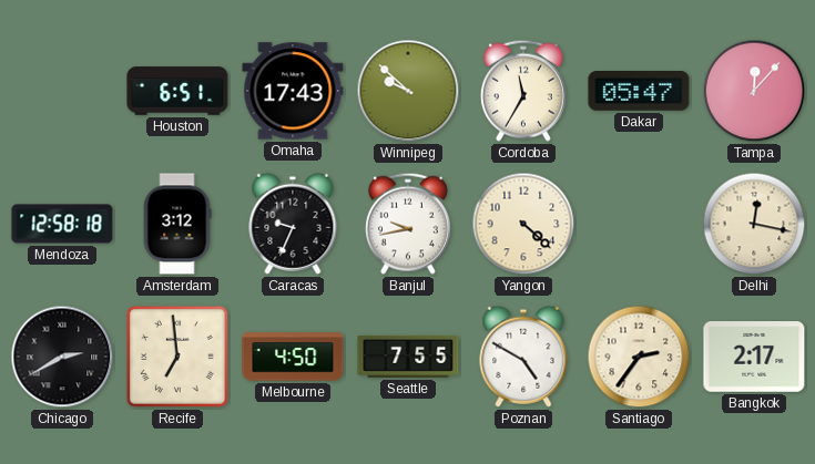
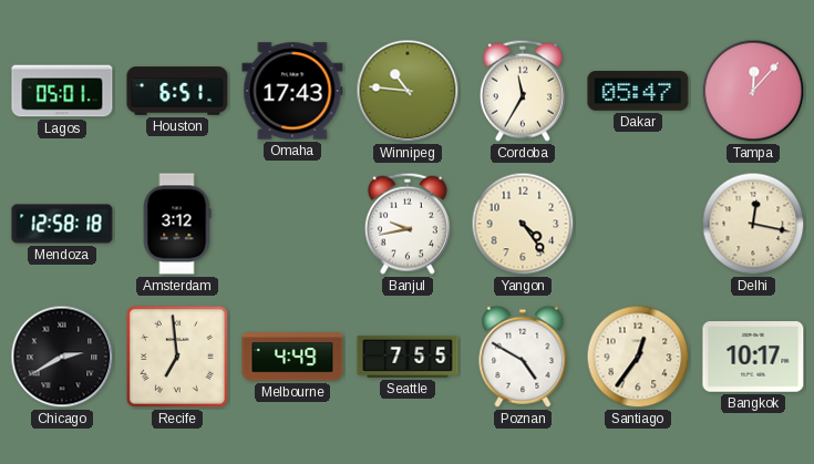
Lagos: none -> 05:01 (62, 91)
Winnipeg: 9:52 -> 10:46 (408, 91)
Caracas: 9:34 -> none (293, 224)
Yangon: 4:22 -> 4:24 (523, 224)
Melbourne: 4:50 -> 4:49 (292, 357)
Santiago: 2:36 -> 12:36 (638, 357)
Bangkok: 2:17 -> 10:17 (753, 357)
